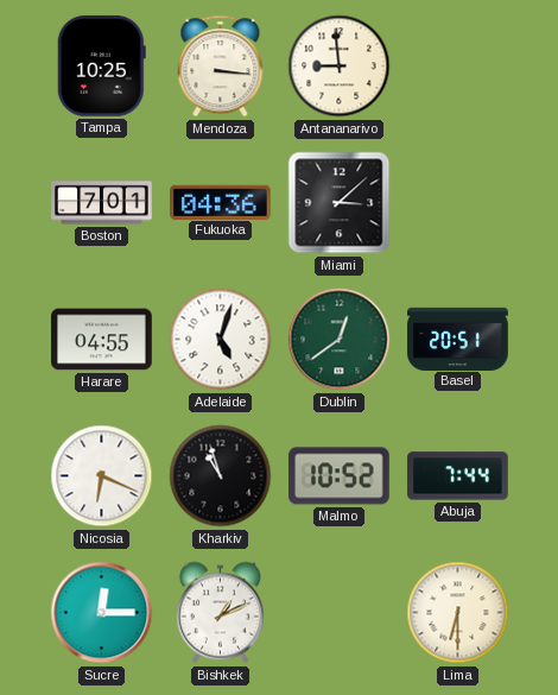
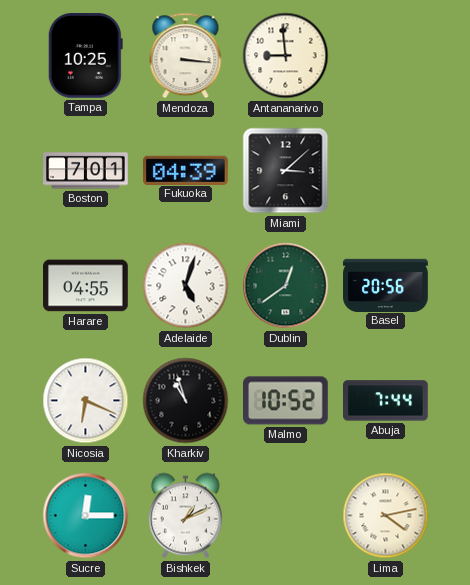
Fukuoka: 04:36 -> 04:39 (186, 170)
Basel: 20:51 -> 20:56 (386, 285)
Lima: 6:30 -> 4:13 (386, 516)
